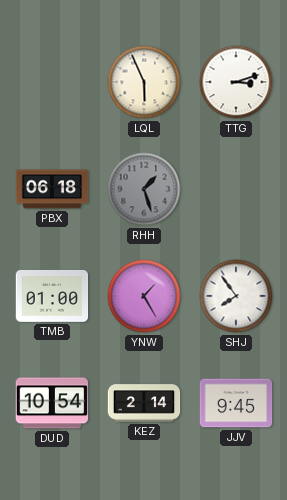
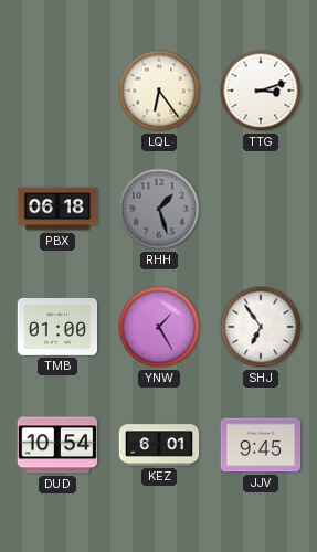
LQL: 5:56 -> 6:24 (159, 91)
SHJ: 7:54 -> 6:54 (261, 327)
KEZ: 2:14 -> 6:01 (159, 445)
